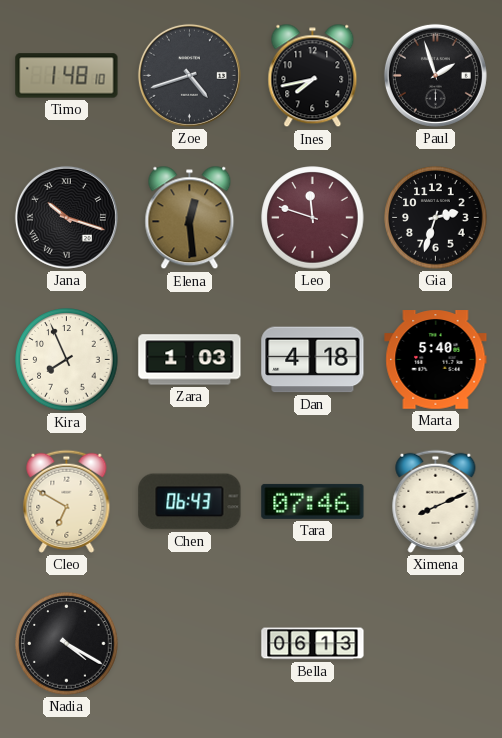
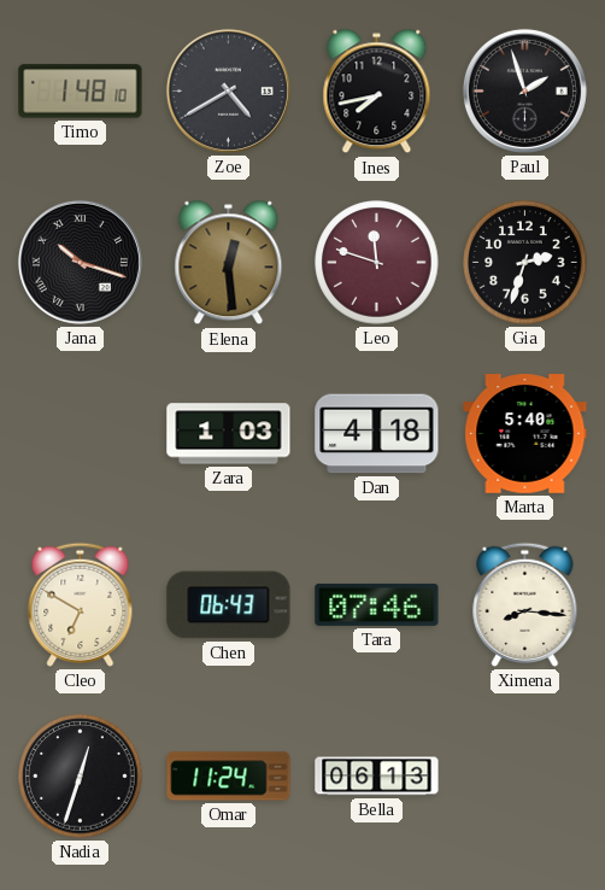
Zoe: 4:42 -> 4:40 (228, 90)
Kira: 7:56 -> none (67, 360)
Ximena: 8:11 -> 8:16 (525, 604)
Nadia: 4:20 -> 12:33 (81, 777)
Omar: none -> 11:24 (229, 777)
